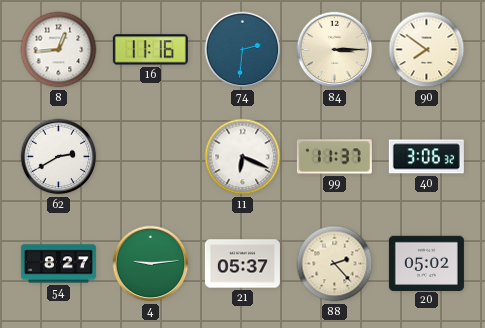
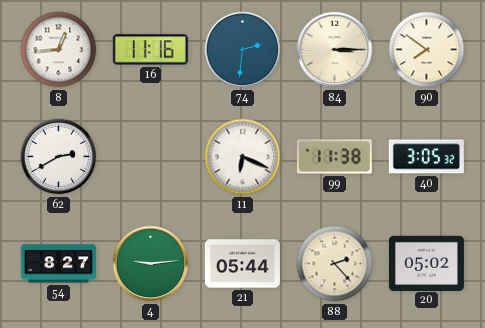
99: 11:37 -> 11:38 (334, 157)
40: 3:06 -> 3:05 (426, 157)
21: 05:37 -> 05:44 (242, 264)
